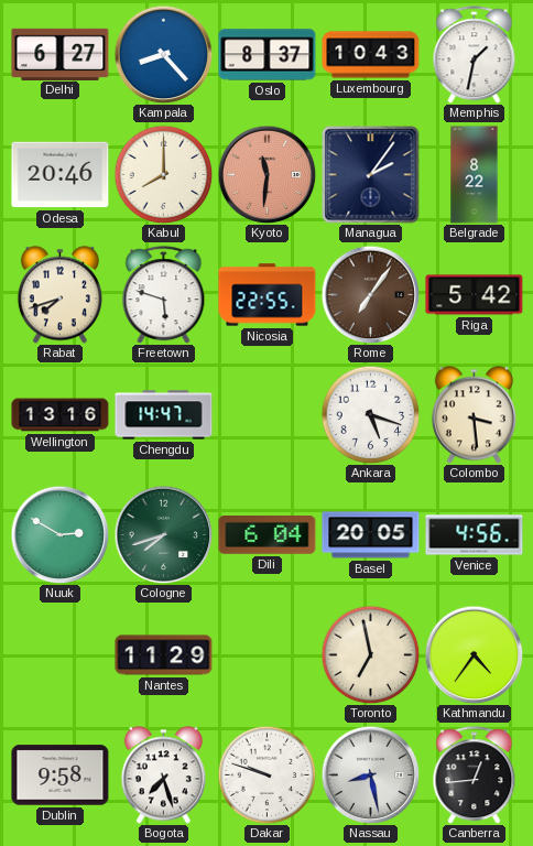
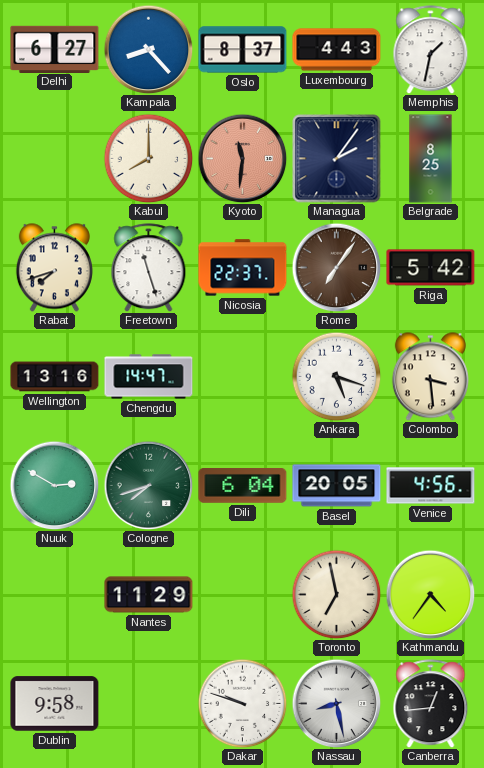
Luxembourg: 10:43 -> 4:43 (337, 50)
Odesa: 20:46 -> none (61, 175)
Belgrade: 8:22 -> 8:25 (431, 159)
Freetown: 5:48 -> 11:27 (149, 268)
Nicosia: 22:55 -> 22:37 (243, 268)
Bogota: 7:27 -> none (163, 775)
